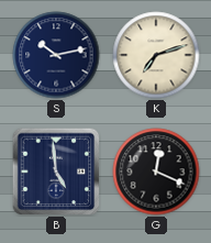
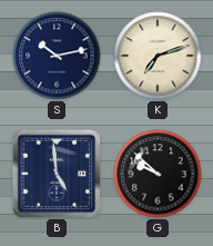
G: 12:19 -> 9:52 (158, 174)
